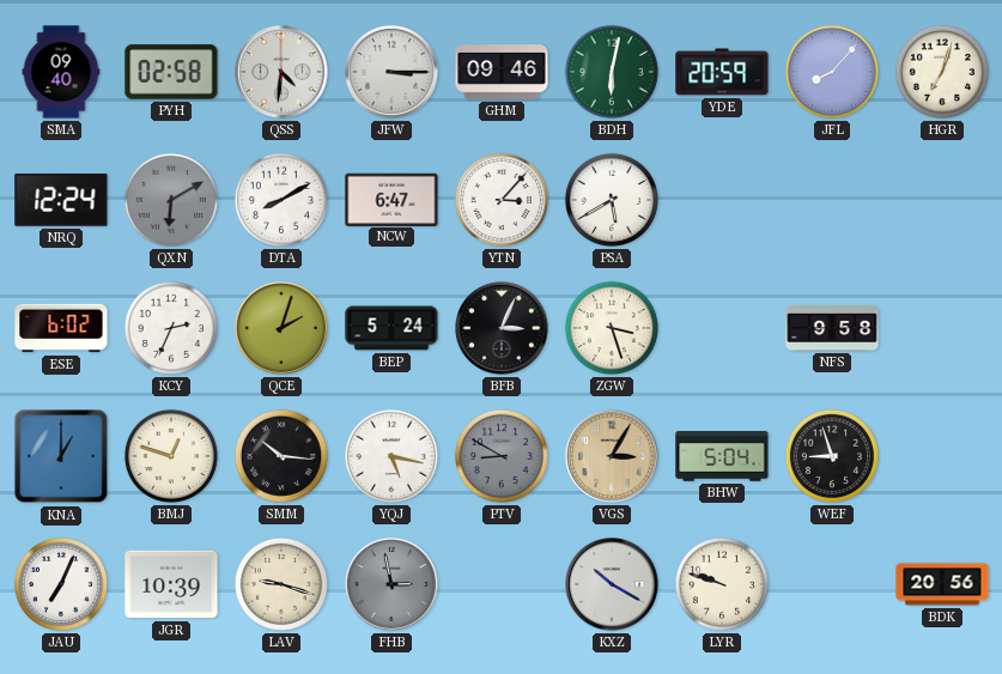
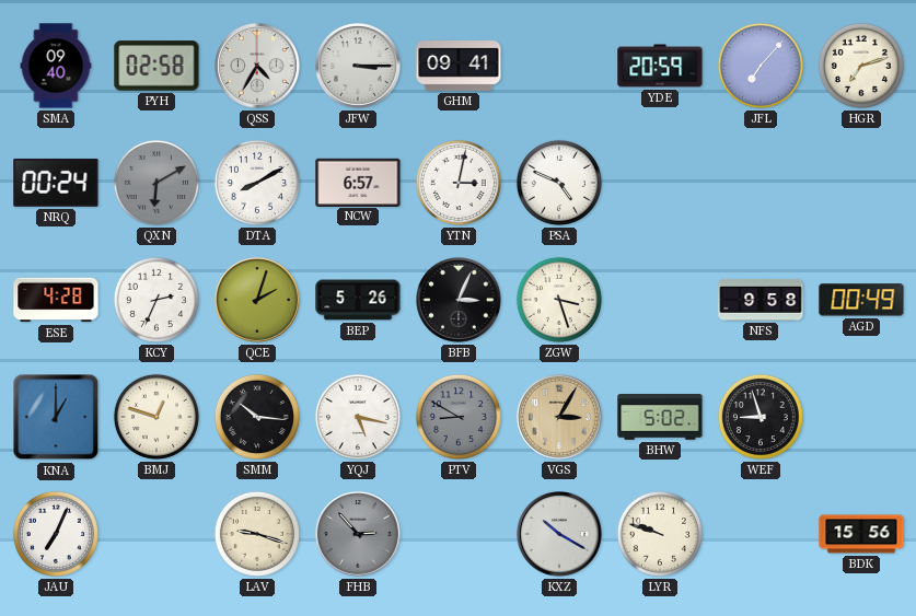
QSS: 4:31 -> 4:35 (258, 67)
GHM: 09:46 -> 09:41 (459, 67)
BDH: 6:02 -> none (612, 72)
JFL: 8:07 -> 7:07 (761, 66)
HGR: 7:03 -> 7:12 (861, 66)
NRQ: 12:24 -> 00:24 (56, 183)
NCW: 6:47 -> 6:57 (358, 182)
YTN: 3:07 -> 3:02 (459, 183)
PSA: 5:40 -> 4:49 (559, 183)
ESE: 6:02 -> 4:28 (56, 300)
BEP: 5:24 -> 5:26 (358, 300)
AGD: none -> 00:49 (861, 300)
BHW: 5:04 -> 5:02 (660, 418)
JGR: 10:39 -> none (171, 584)
FHB: 2:58 -> 2:53 (359, 535)
BDK: 20:56 -> 15:56 (861, 534)
